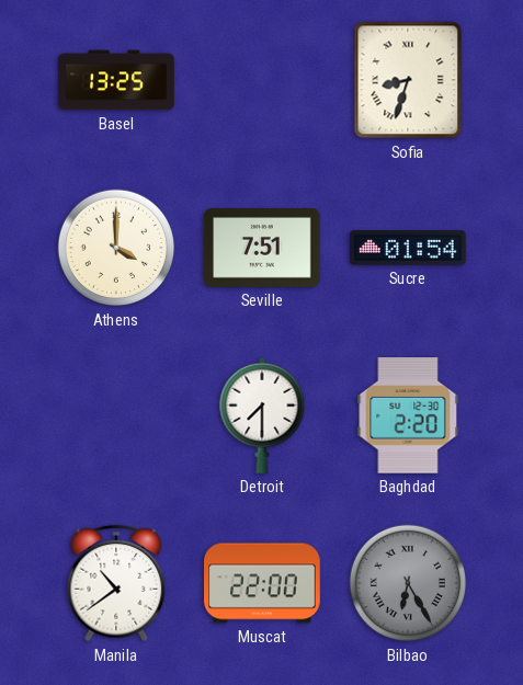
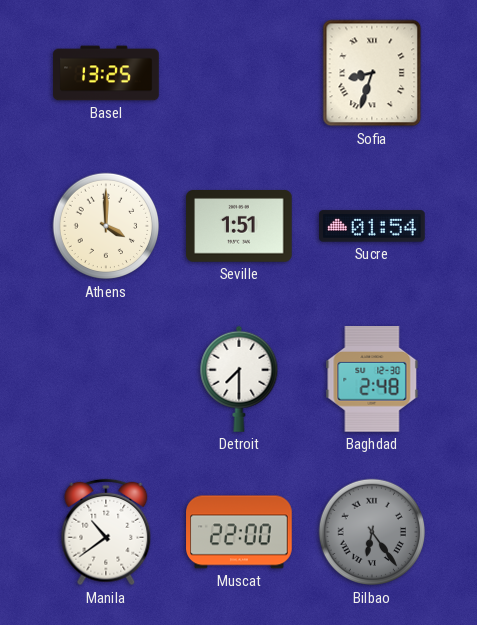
Seville: 7:51 -> 1:51 (239, 227)
Baghdad: 2:20 -> 2:48 (372, 380)
Bilbao: 6:25 -> 6:24 (372, 532)
